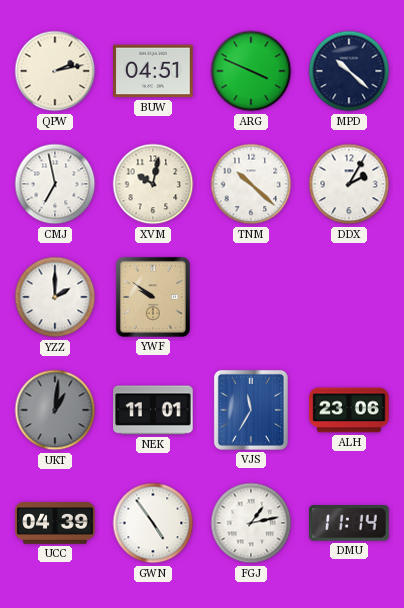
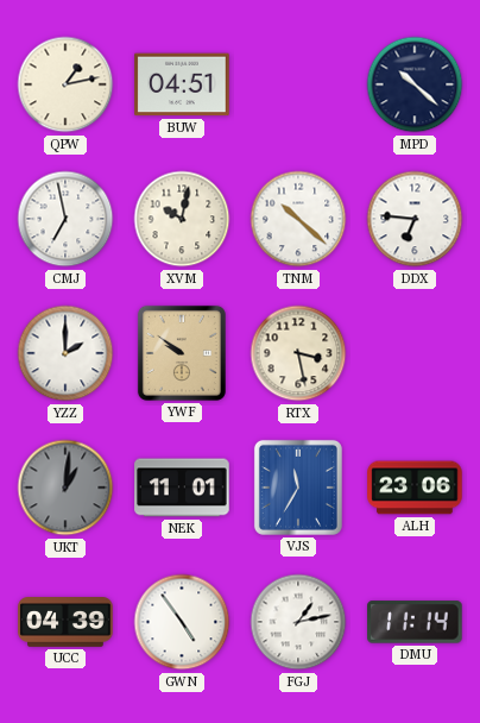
QPW: 2:13 -> 1:13 (65, 84)
ARG: 3:49 -> none (251, 71)
DDX: 2:05 -> 6:46 (415, 219)
RTX: none -> 3:28 (298, 353)
